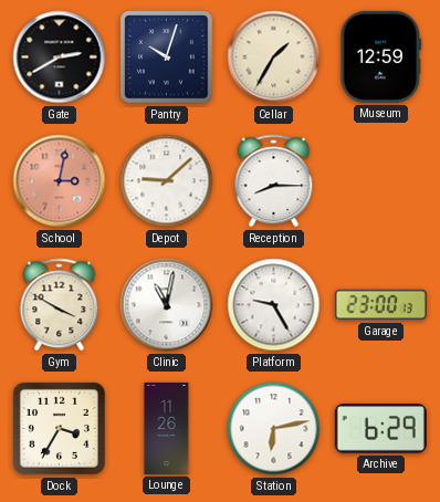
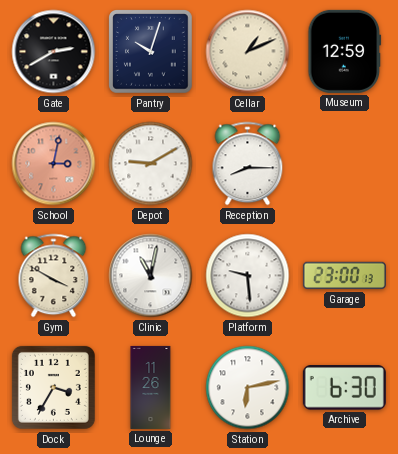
Cellar: 1:35 -> 1:11 (248, 52)
Depot: 9:08 -> 9:10 (151, 164)
Platform: 9:25 -> 9:29 (248, 276)
Archive: 6:29 -> 6:30 (344, 388)
